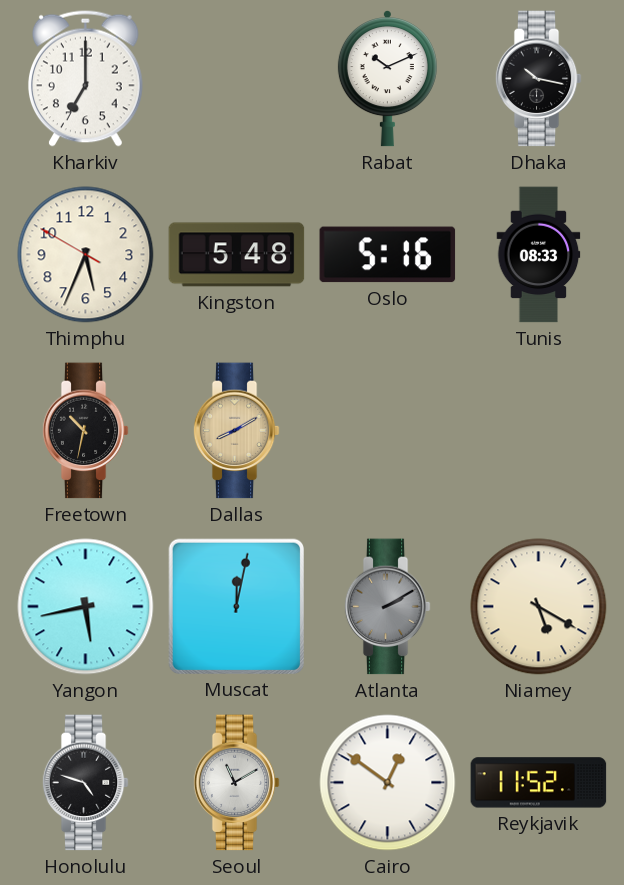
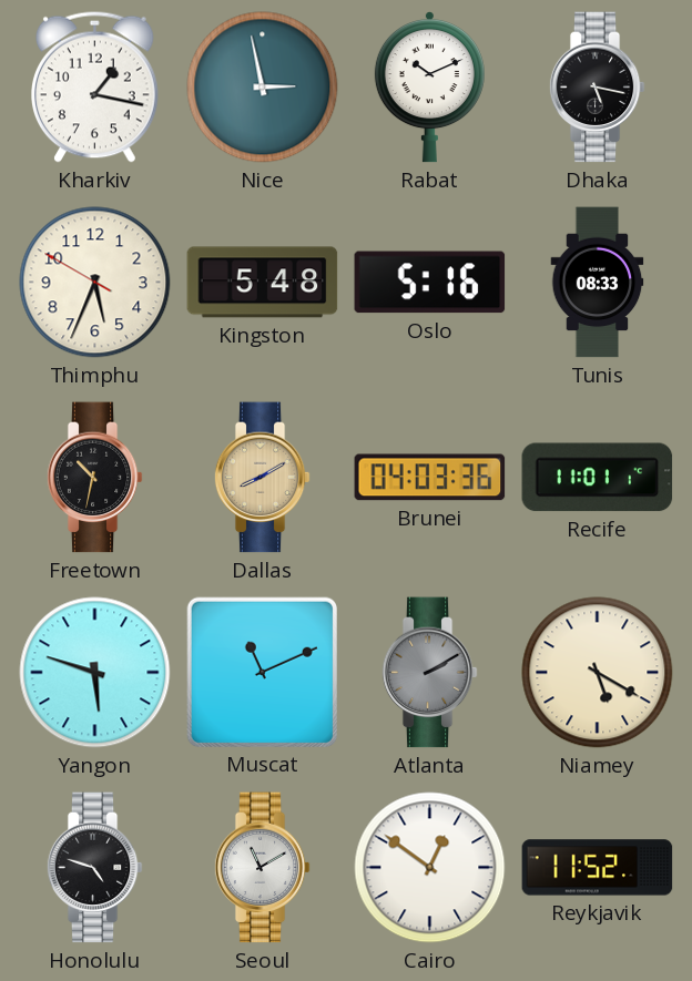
Kharkiv: 7:00 -> 1:17 (94, 86)
Nice: none -> 2:58 (263, 88)
Dhaka: 10:17 -> 5:17 (597, 88)
Brunei: none -> 04:03 (430, 478)
Recife: none -> 11:01 (598, 478)
Yangon: 5:43 -> 5:48 (95, 673)
Muscat: 12:02 -> 11:11 (262, 672)
